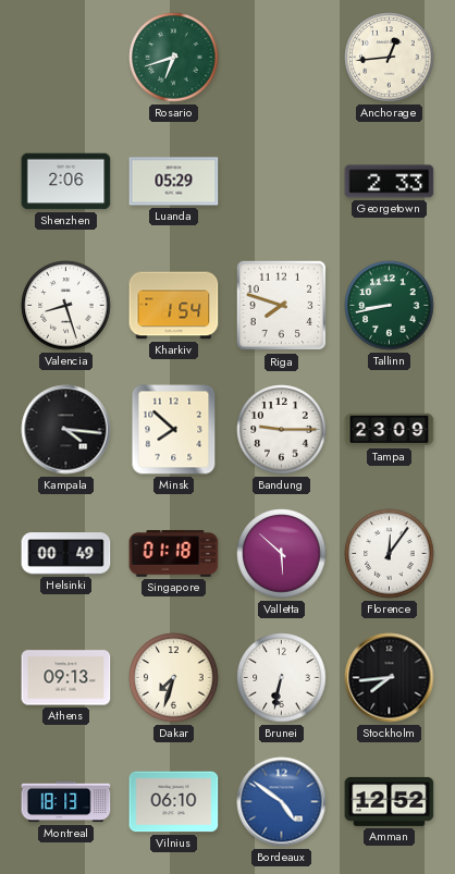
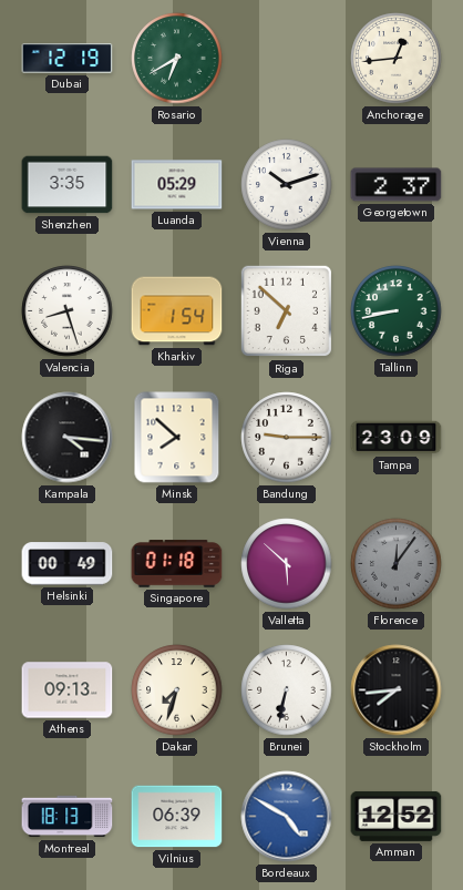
Dubai: none -> 12:19 (68, 59)
Rosario: 6:42 -> 6:40 (177, 59)
Shenzhen: 2:06 -> 3:35 (68, 185)
Vienna: none -> 10:12 (287, 185)
Georgetown: 2:33 -> 2:37 (397, 185)
Riga: 7:48 -> 6:52 (287, 311)
Florence dial: white -> grey (397, 564)
Vilnius: 06:10 -> 06:39 (177, 817)
Bordeaux: 4:51 -> 4:50 (287, 817)
